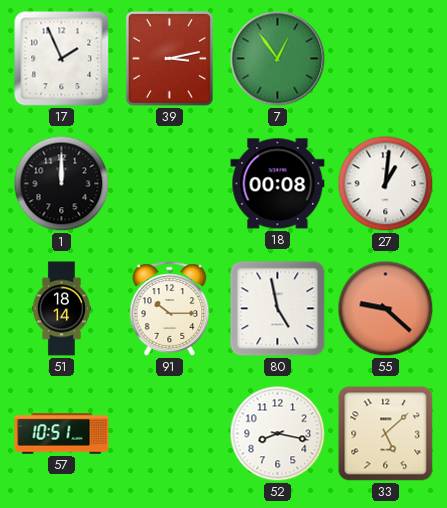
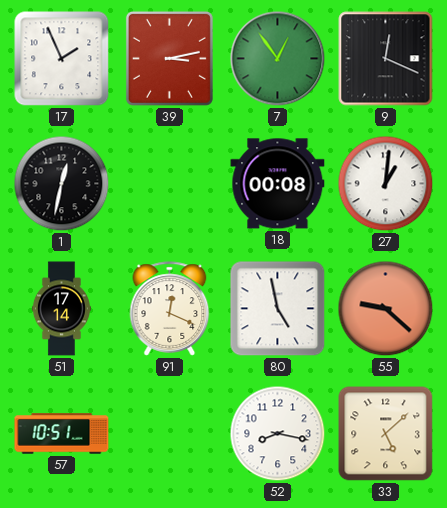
9: none -> 12:19 (386, 59)
1: 12:00 -> 12:32 (62, 184)
51: 18:14 -> 17:14 (61, 309)
91: 10:15 -> 12:19 (170, 309)
